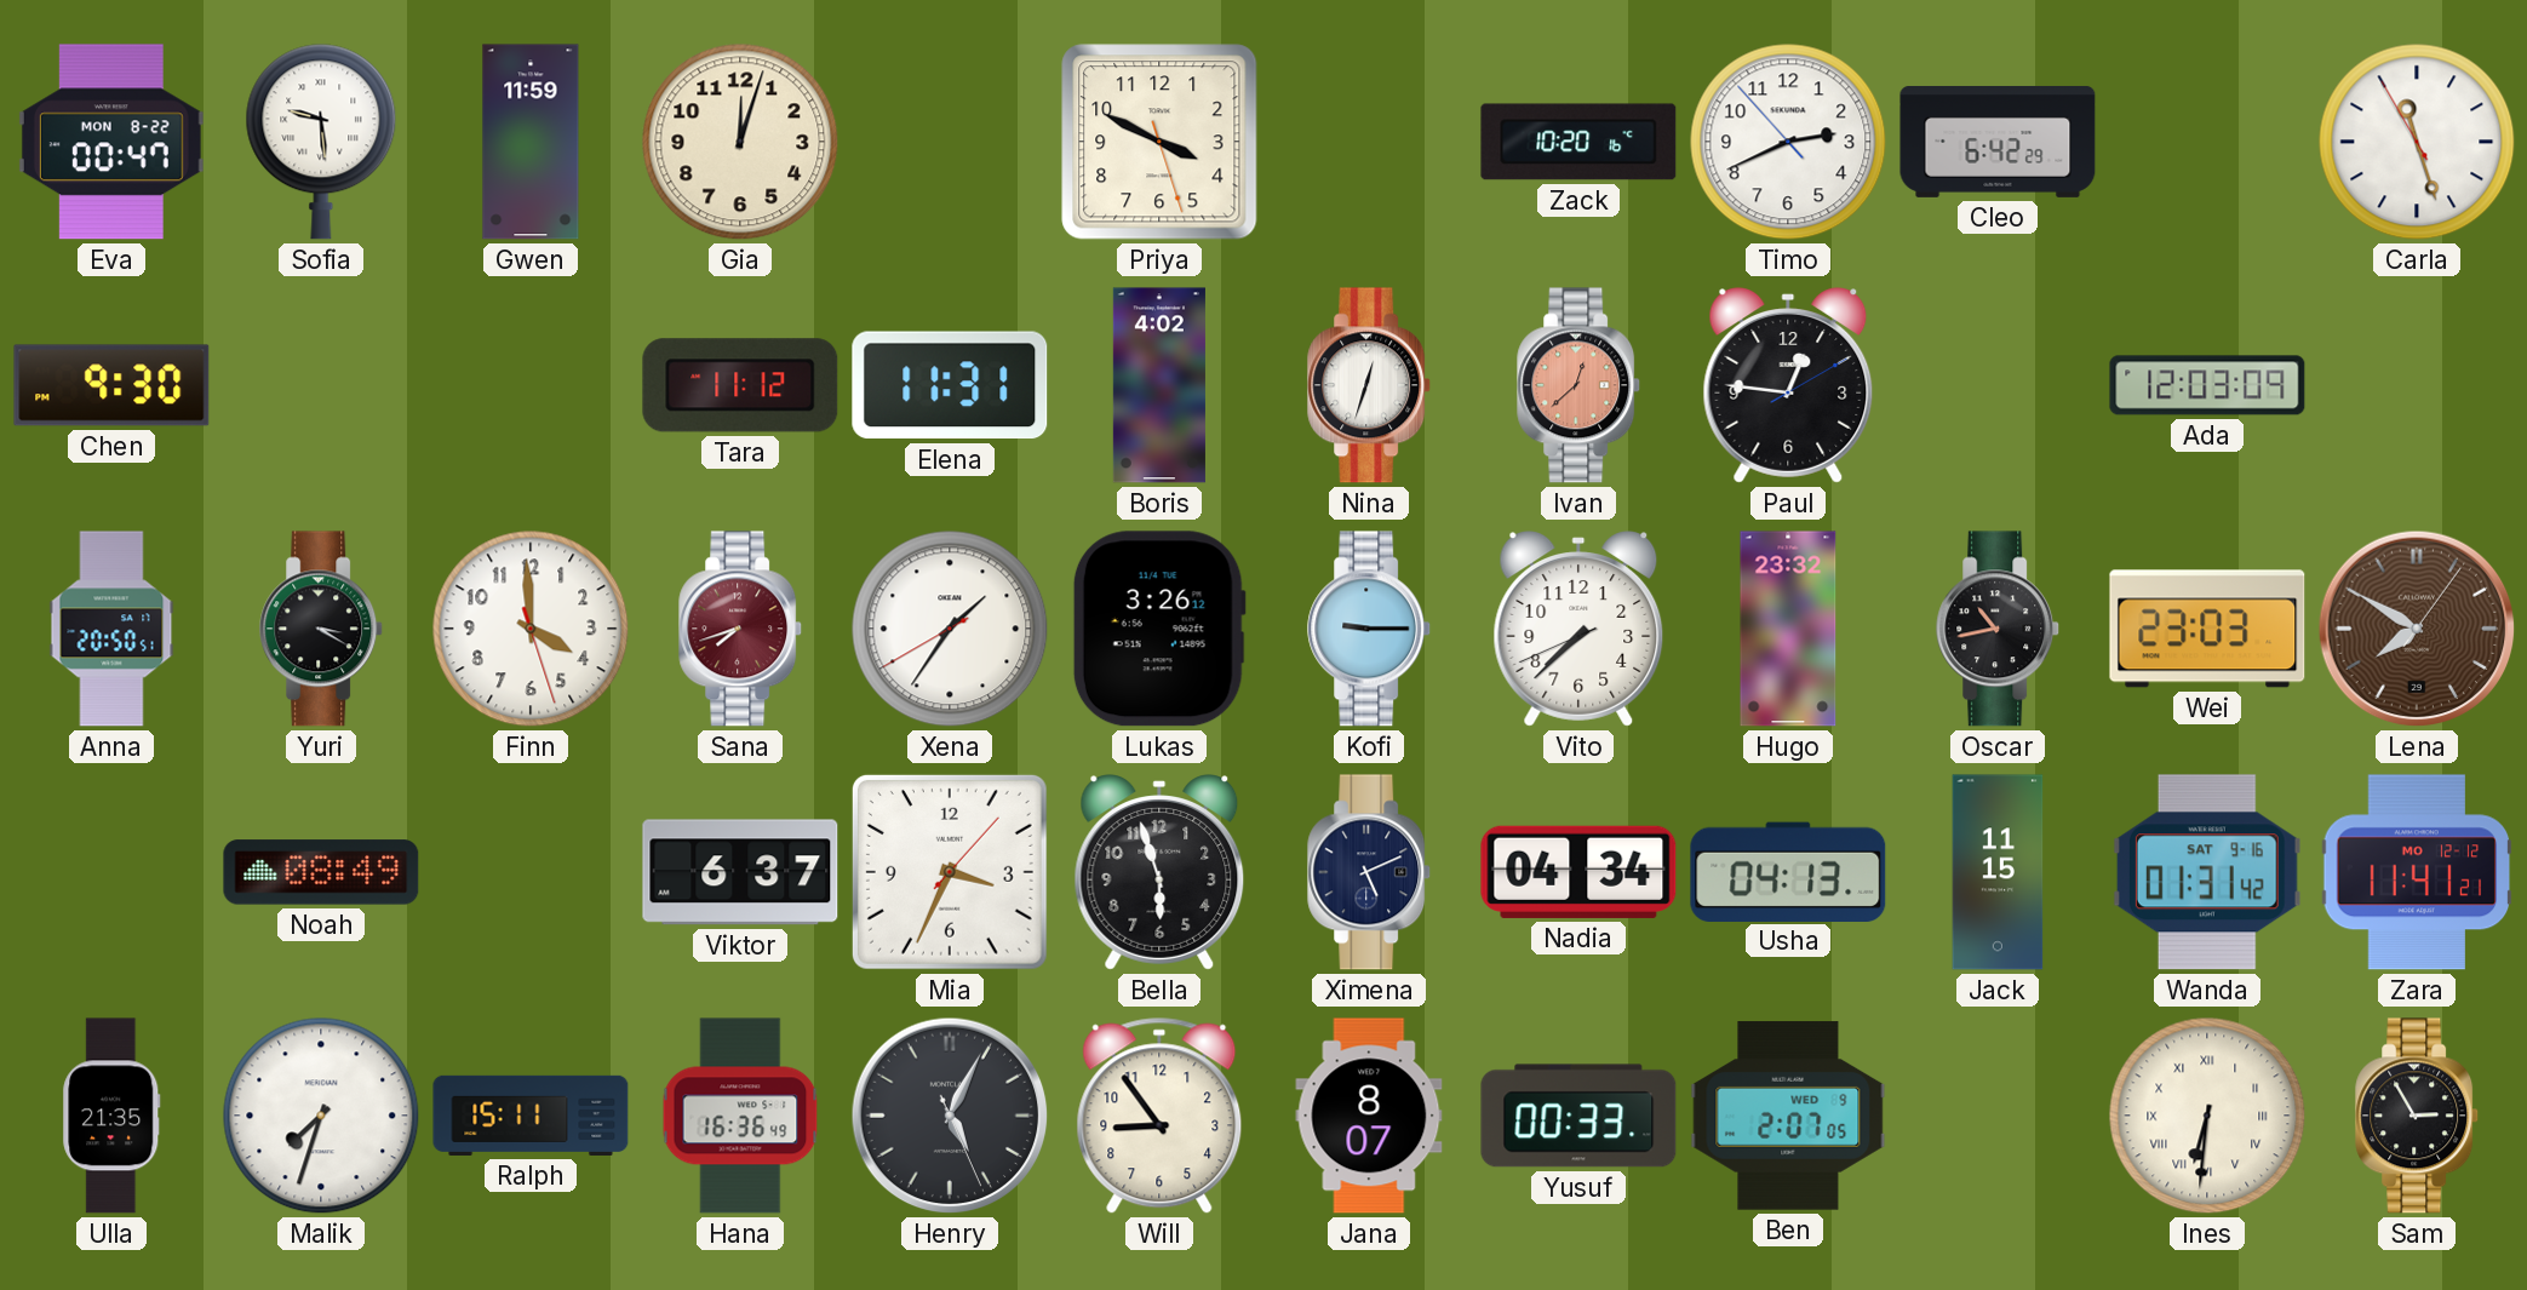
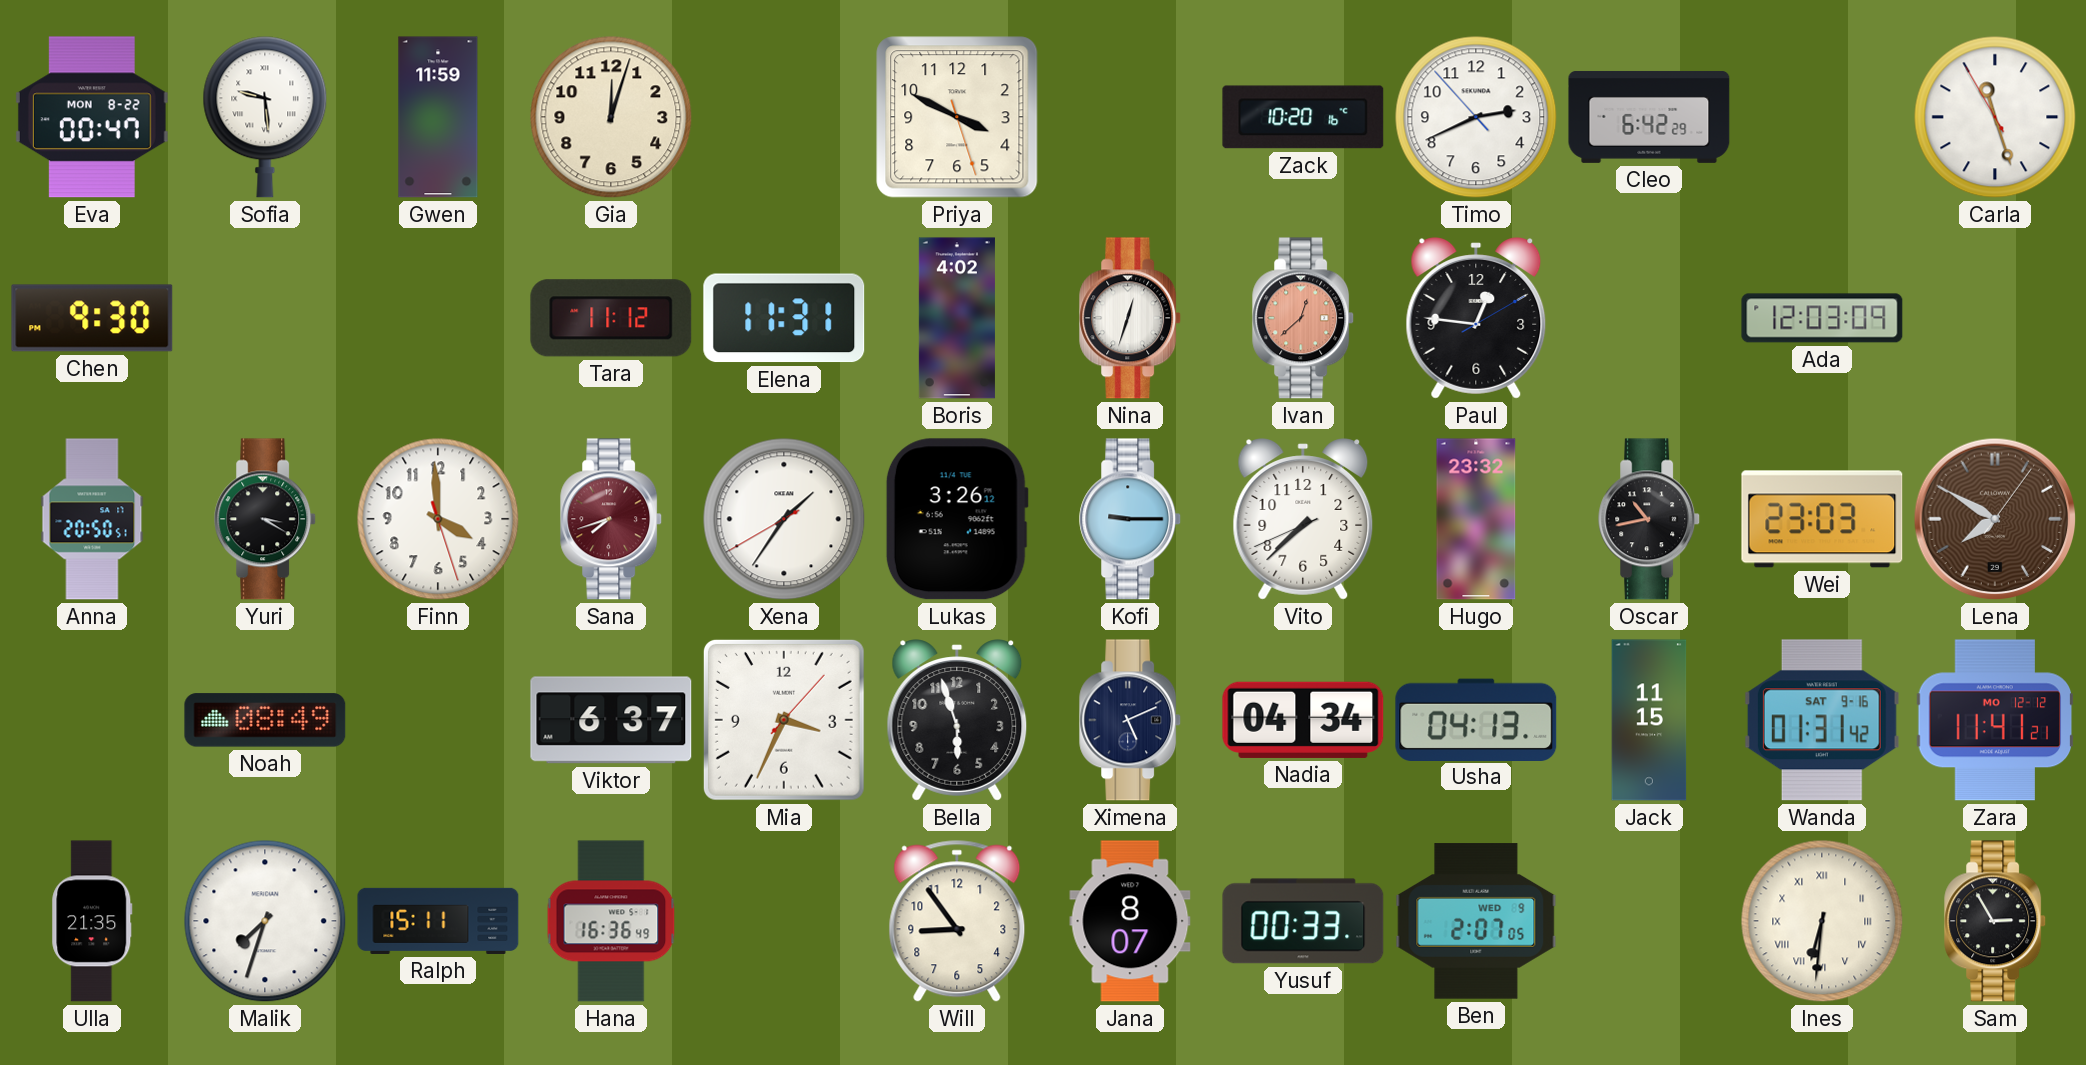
Henry: 5:04 -> none (950, 1116)
